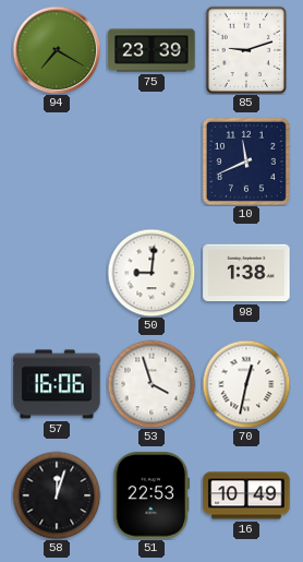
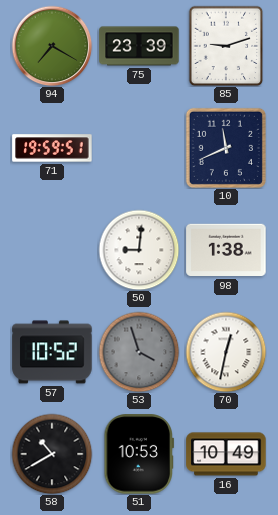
71: none -> 19:59 (52, 148)
57: 16:06 -> 10:52 (52, 352)
53 dial: white -> grey (139, 352)
58: 12:03 -> 10:40 (52, 454)
51: 22:53 -> 10:53 (139, 454)
